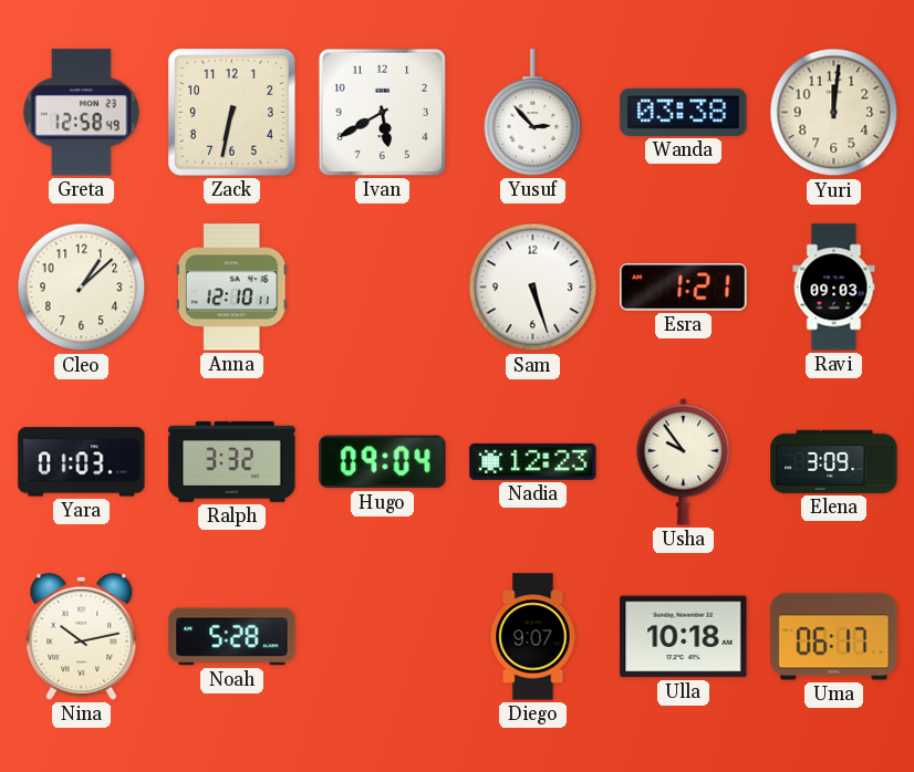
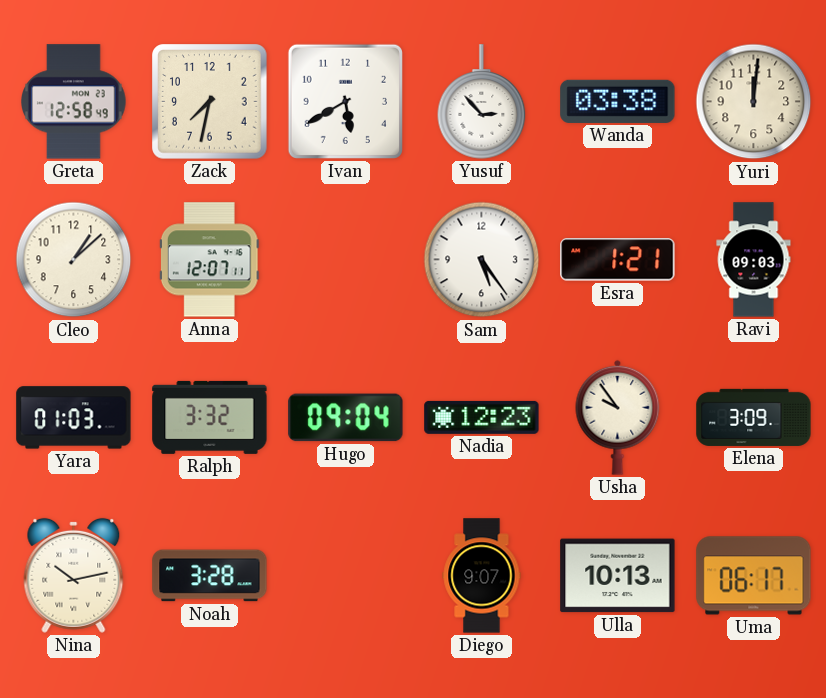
Zack: 6:32 -> 7:32 (210, 102)
Anna: 12:10 -> 12:07 (209, 260)
Sam: 5:27 -> 5:24 (482, 260)
Noah: 5:28 -> 3:28 (210, 576)
Ulla: 10:18 -> 10:13 (618, 576)
